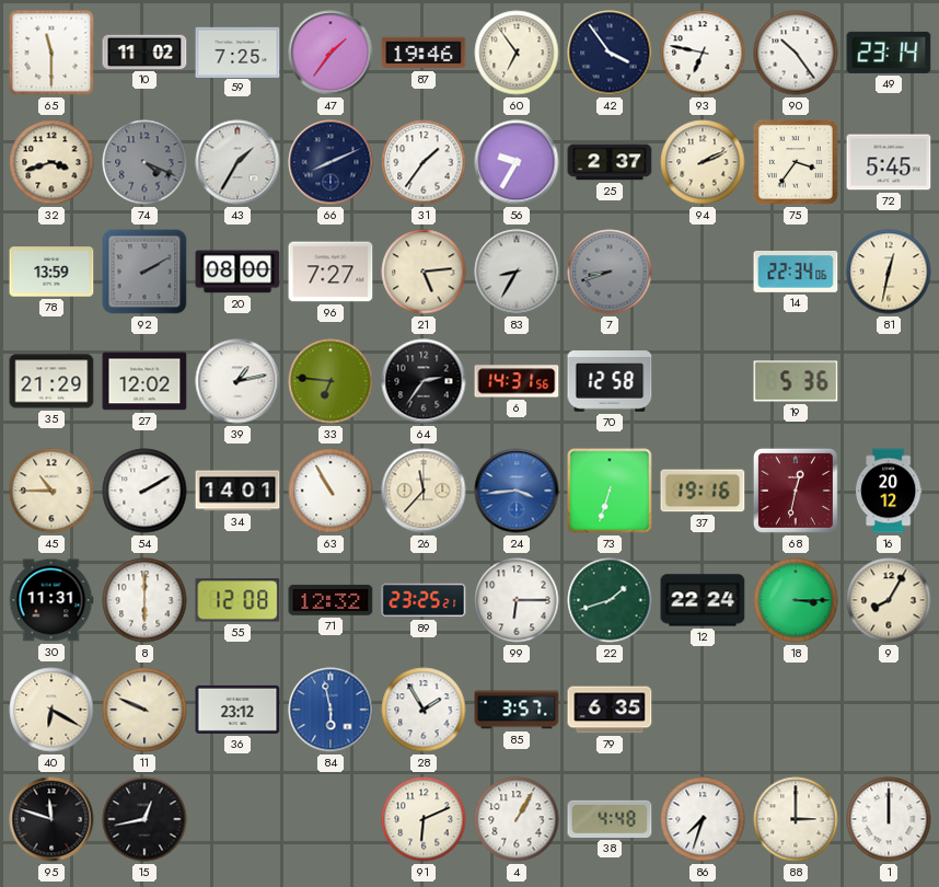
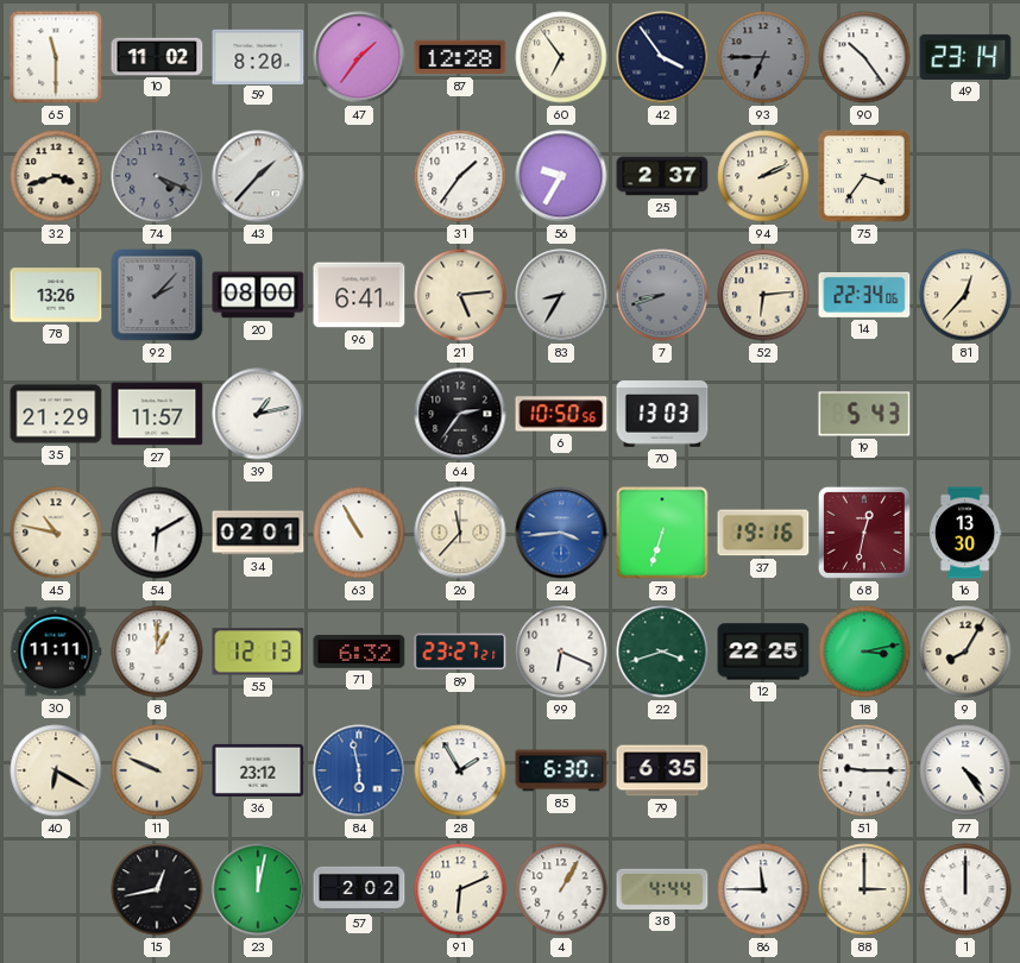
59: 7:25 -> 8:20 (258, 56)
87: 19:46 -> 12:28 (460, 57)
93: 6:47 -> 6:45 (763, 57)
93 dial: white -> grey (763, 57)
43: 1:35 -> 1:37 (258, 176)
66: 8:11 -> none (331, 162)
72: 5:45 -> none (889, 162)
78: 13:59 -> 13:26 (56, 295)
92: 2:10 -> 2:07 (157, 295)
96: 7:27 -> 6:41 (359, 295)
52: none -> 6:14 (763, 295)
81: 12:32 -> 12:37 (965, 295)
27: 12:02 -> 11:57 (157, 414)
33: 6:46 -> none (331, 381)
6: 14:31 -> 10:50 (561, 414)
70: 12:58 -> 13:03 (662, 415)
19: 5:36 -> 5:43 (864, 414)
45: 10:45 -> 10:47 (56, 533)
54: 2:10 -> 6:10 (157, 533)
34: 14:01 -> 02:01 (258, 533)
16: 20:12 -> 13:30 (965, 533)
30: 11:31 -> 11:11 (56, 652)
8: 6:00 -> 1:00 (157, 652)
55: 12:08 -> 12:13 (258, 652)
71: 12:32 -> 6:32 (359, 652)
89: 23:25 -> 23:27 (460, 652)
99: 6:15 -> 6:19 (561, 652)
22: 1:42 -> 3:42 (662, 652)
12: 22:24 -> 22:25 (763, 652)
18: 3:15 -> 3:13 (864, 652)
85: 3:57 -> 6:30 (561, 770)
51: none -> 9:15 (864, 770)
77: none -> 4:24 (965, 770)
95: 11:48 -> none (51, 819)
23: none -> 12:02 (258, 889)
57: none -> 2:02 (359, 889)
38: 4:48 -> 4:44 (662, 889)
86: 7:33 -> 11:45 (763, 889)
